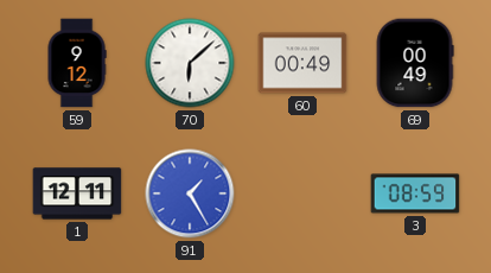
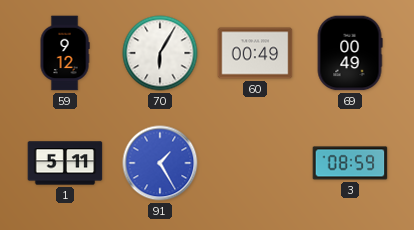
70: 6:08 -> 6:05 (160, 53)
1: 12:11 -> 5:11 (65, 163)
